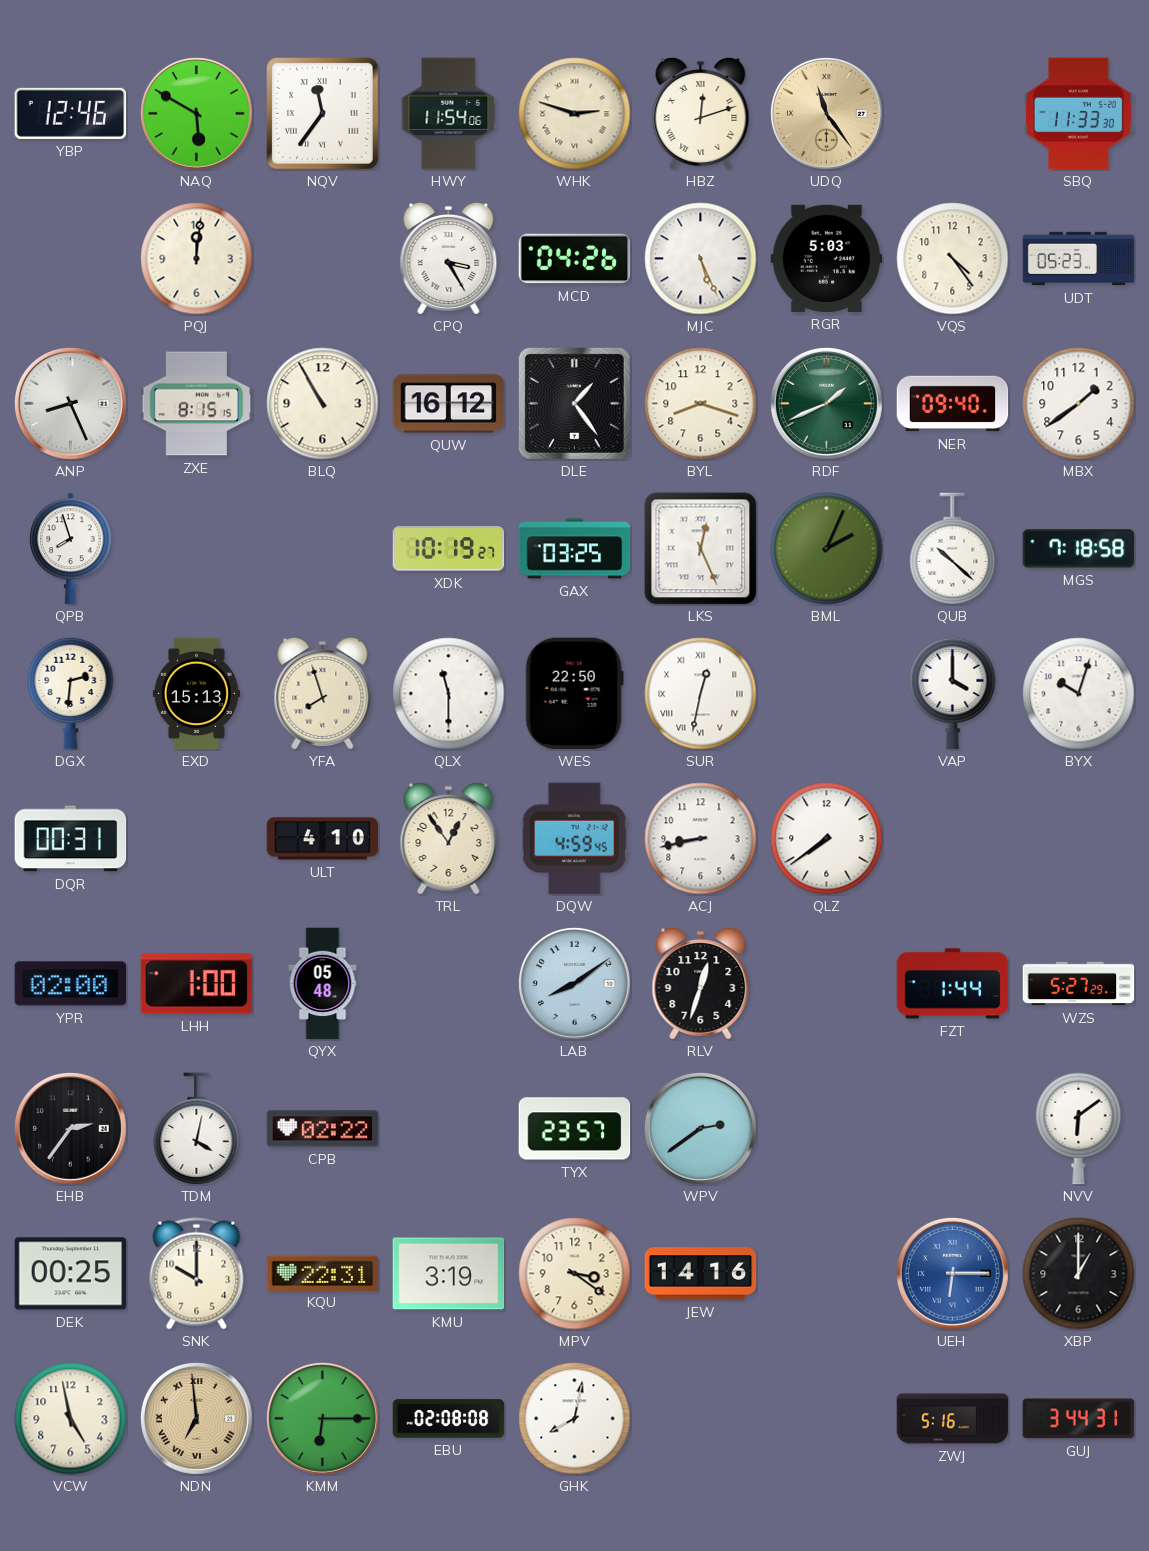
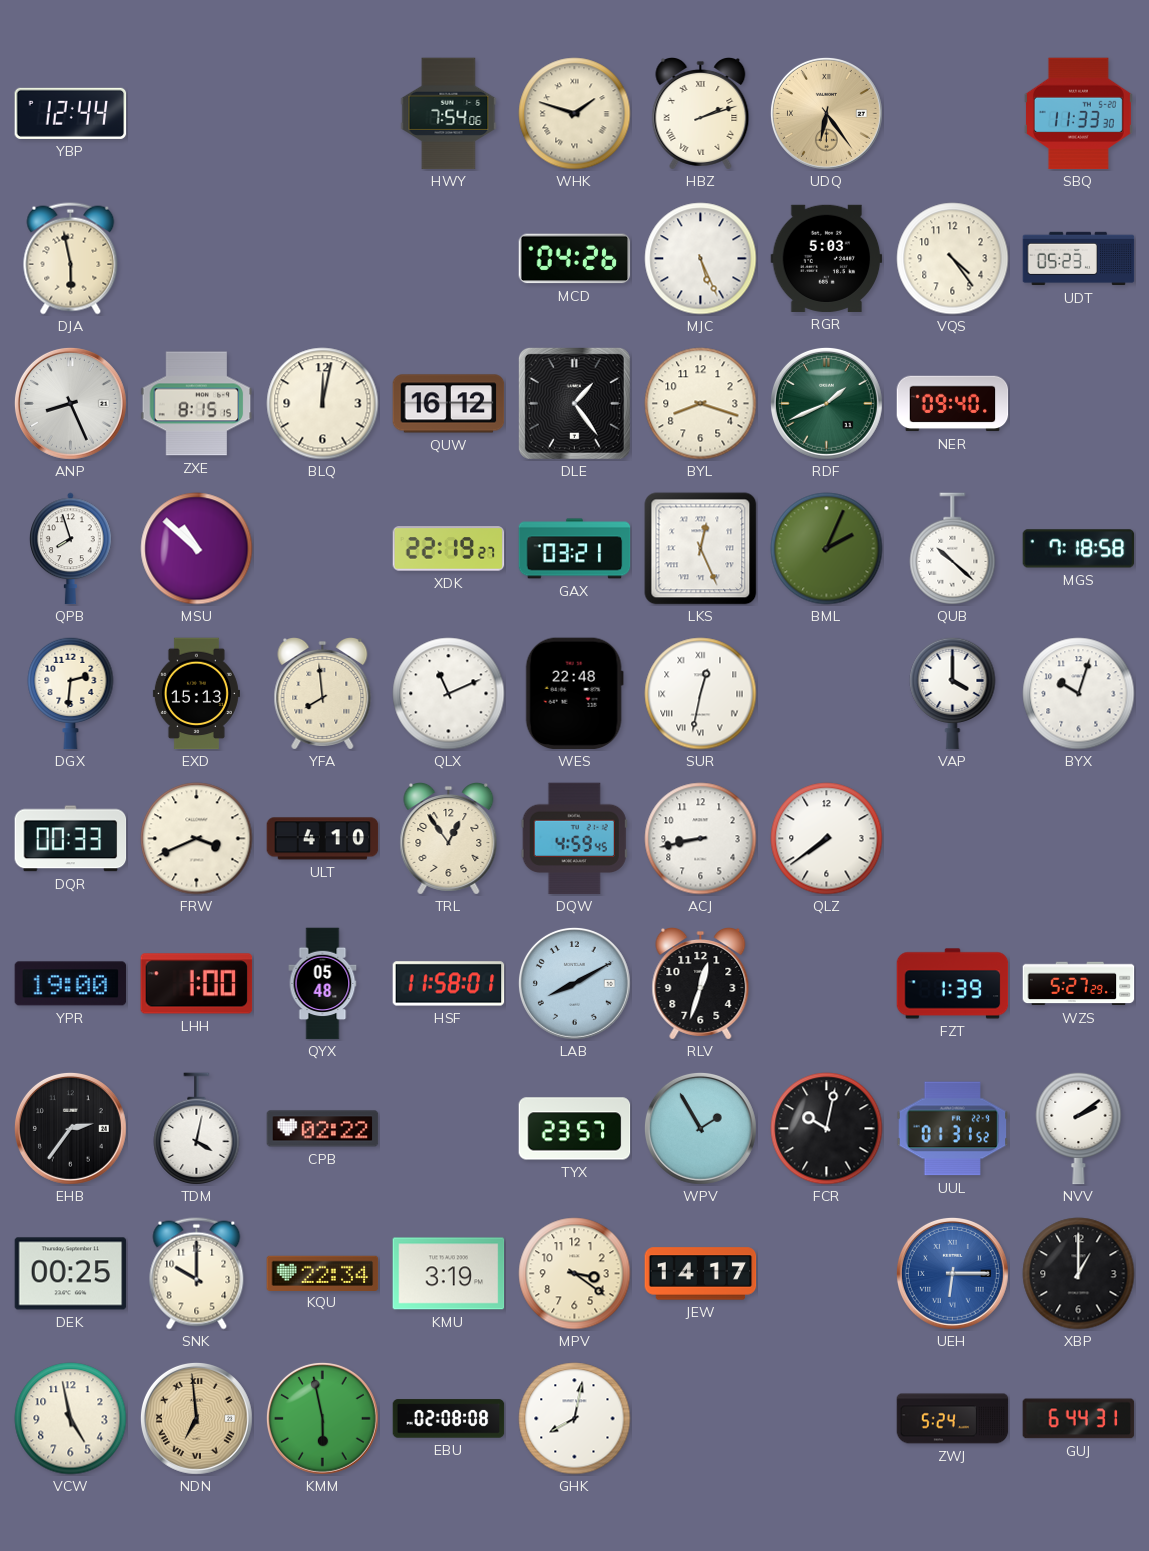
YBP: 12:46 -> 12:44 (71, 113)
NAQ: 5:50 -> none (196, 113)
NQV: 11:36 -> none (323, 114)
HWY: 11:54 -> 7:54 (449, 114)
WHK: 2:48 -> 1:48 (575, 114)
HBZ: 12:12 -> 2:12 (701, 114)
UDQ: 11:24 -> 6:24 (826, 113)
DJA: none -> 5:58 (71, 259)
PQJ: 12:01 -> none (197, 259)
CPQ: 3:25 -> none (449, 259)
BLQ: 10:55 -> 12:02 (323, 404)
MBX: 1:39 -> none (1079, 404)
MSU: none -> 10:52 (197, 549)
XDK: 10:19 -> 22:19 (449, 549)
GAX: 03:25 -> 03:21 (575, 549)
YFA: 7:57 -> 7:59 (323, 694)
QLX: 11:30 -> 11:11 (449, 694)
WES: 22:50 -> 22:48 (574, 694)
DQR: 00:31 -> 00:33 (71, 839)
FRW: none -> 3:41 (197, 839)
YPR: 02:00 -> 19:00 (71, 984)
HSF: none -> 11:58 (449, 984)
LAB: 8:09 -> 8:10 (574, 983)
FZT: 1:44 -> 1:39 (953, 984)
WPV: 2:39 -> 1:55 (700, 1128)
FCR: none -> 10:02 (827, 1129)
UUL: none -> 01:31 (953, 1129)
NVV: 6:09 -> 2:09 (1079, 1128)
KQU: 22:31 -> 22:34 (323, 1273)
JEW: 14:16 -> 14:17 (701, 1274)
KMM: 6:15 -> 5:58 (322, 1418)
ZWJ: 5:16 -> 5:24 (953, 1419)
GUJ: 3:44 -> 6:44 (1079, 1419)
